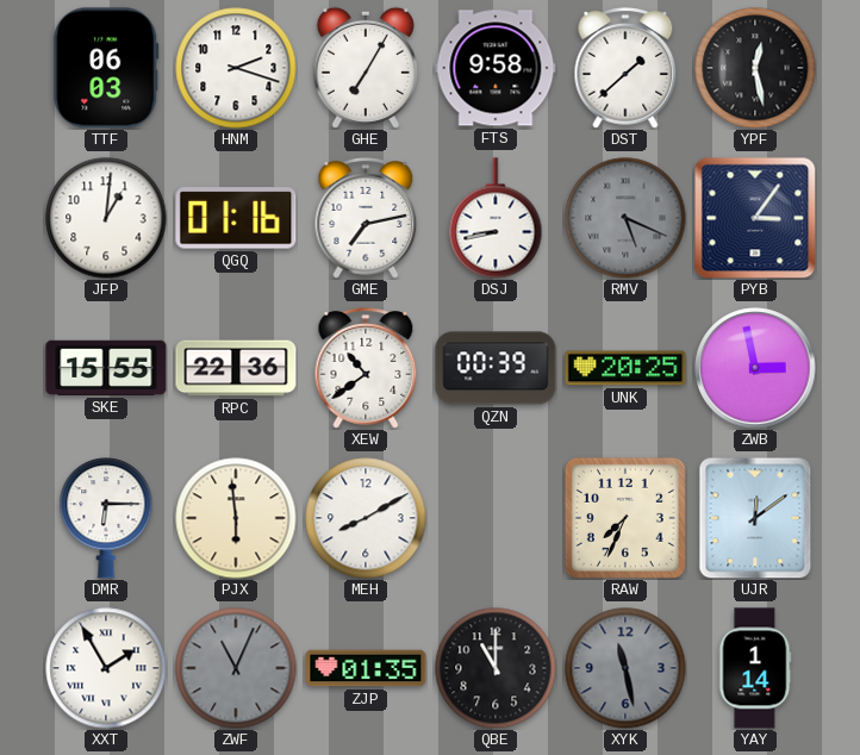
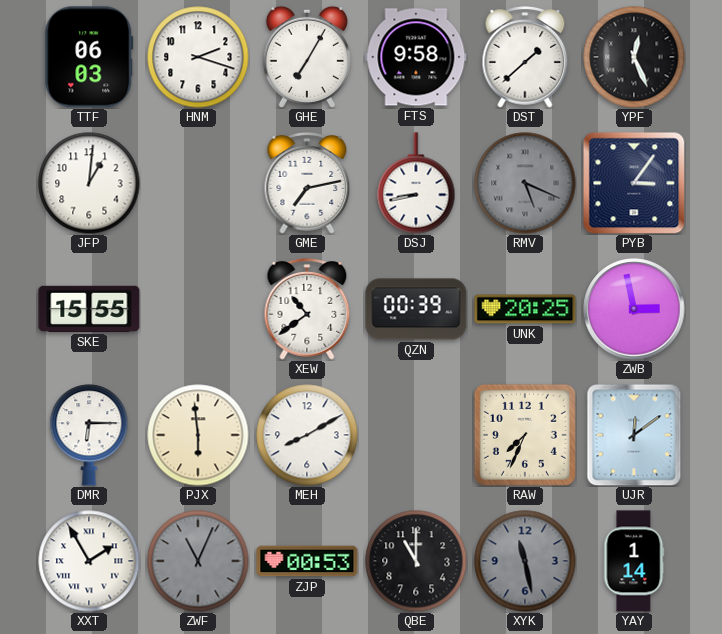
YPF: 12:28 -> 12:26 (634, 57)
QGQ: 01:16 -> none (236, 218)
RPC: 22:36 -> none (236, 368)
ZJP: 01:35 -> 00:53 (307, 561)
